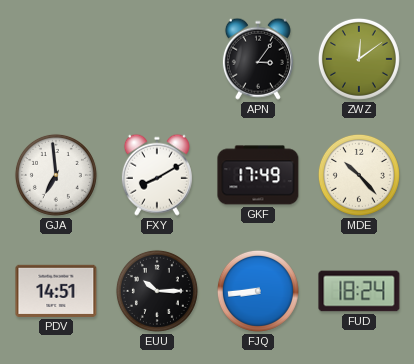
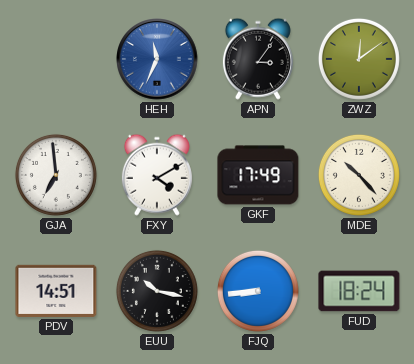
HEH: none -> 11:34 (157, 59)
FXY: 8:10 -> 4:10 (157, 175)
EUU: 10:15 -> 10:17 (157, 291)
